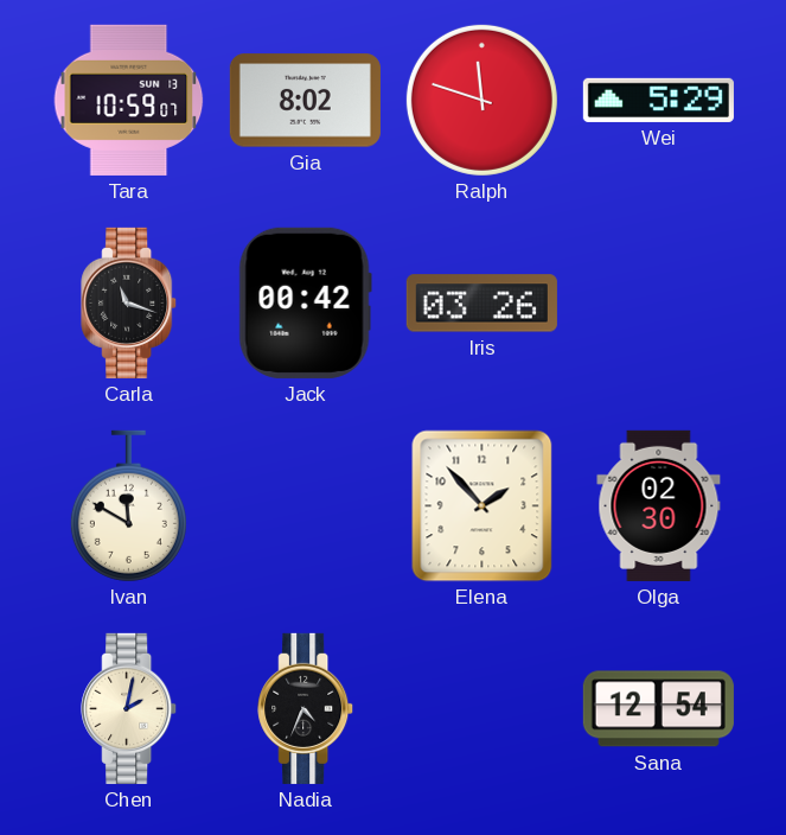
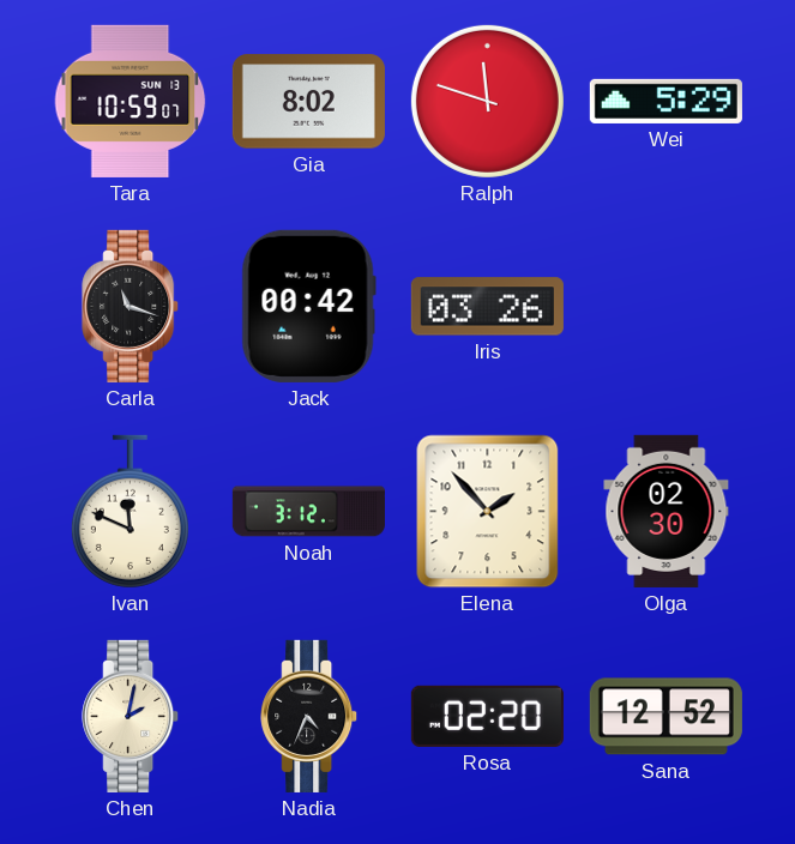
Ivan: 11:50 -> 11:49 (130, 512)
Noah: none -> 3:12 (308, 512)
Rosa: none -> 02:20 (487, 716)
Sana: 12:54 -> 12:52 (665, 717)
